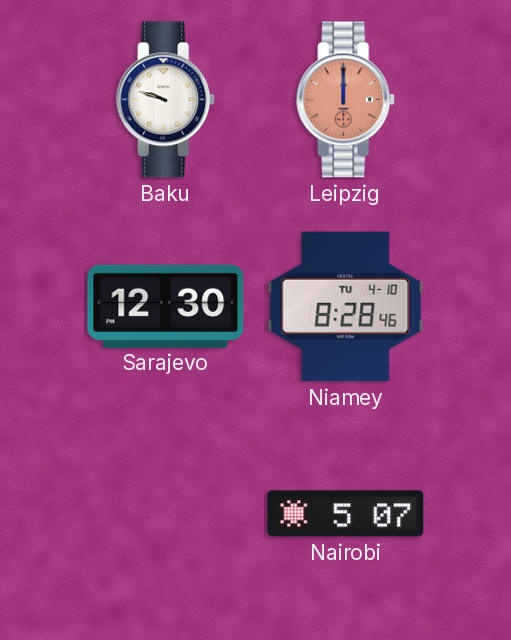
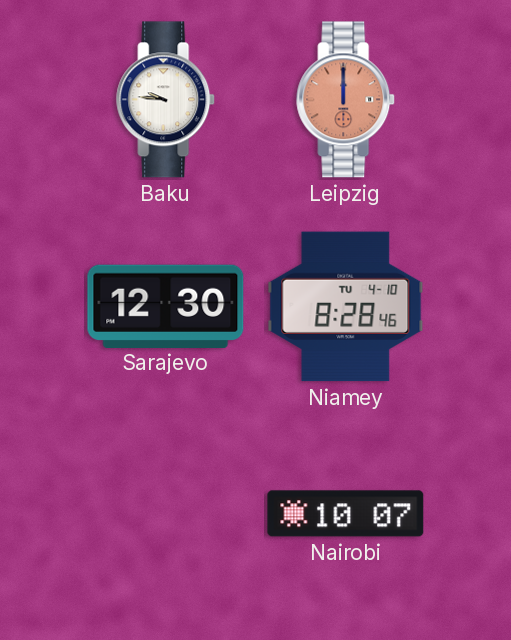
Baku: 9:48 -> 9:46 (166, 100)
Nairobi: 5:07 -> 10:07 (346, 514)
